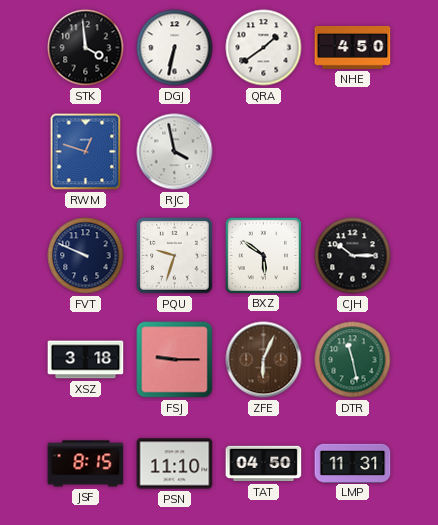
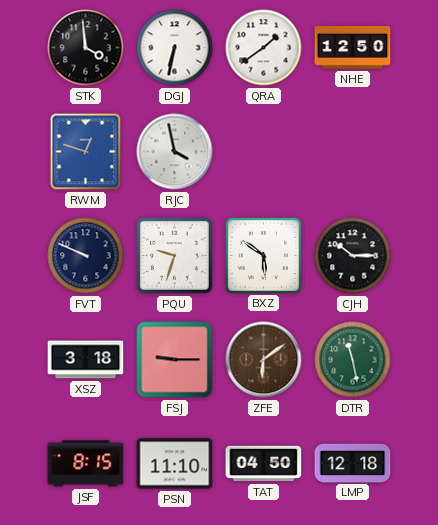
NHE: 4:50 -> 12:50 (353, 47)
ZFE: 6:04 -> 6:09 (264, 360)
LMP: 11:31 -> 12:18 (353, 463)
